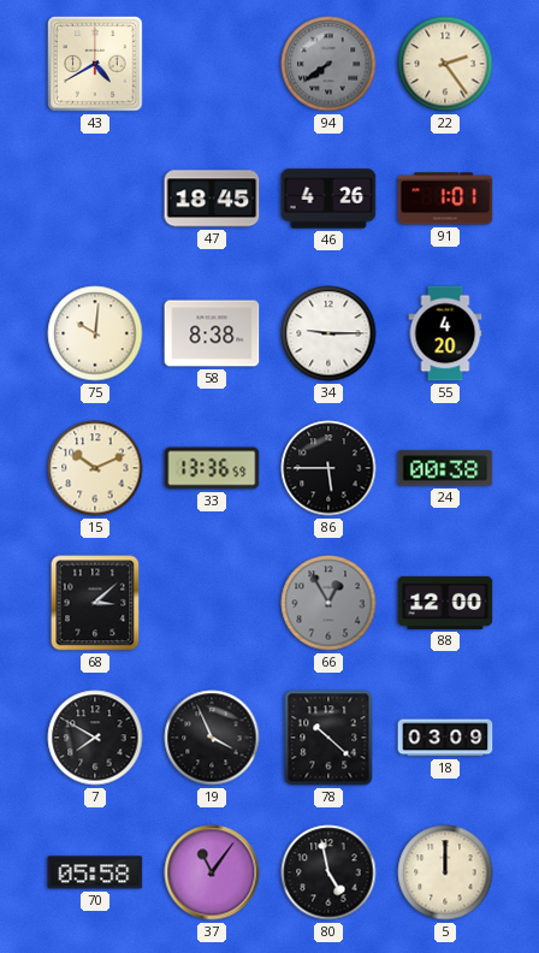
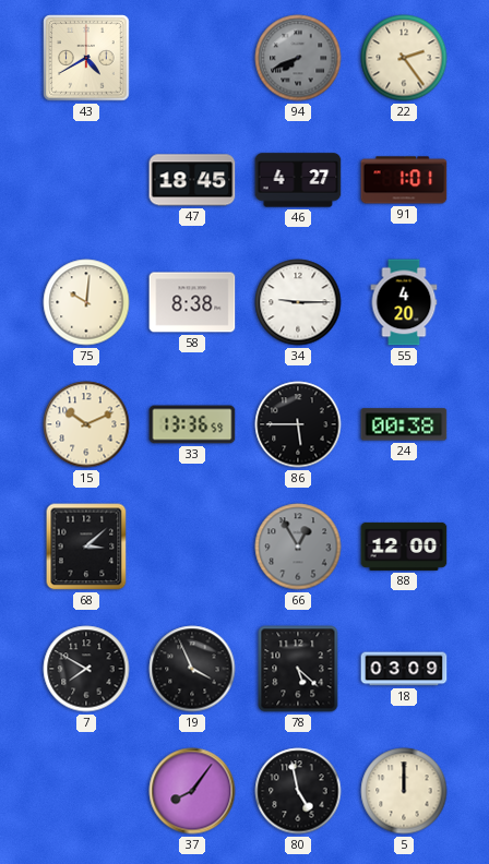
94: 7:39 -> 7:41 (298, 58)
46: 4:26 -> 4:27 (298, 180)
78: 10:22 -> 5:22 (298, 669)
70: 05:58 -> none (95, 872)
37: 11:06 -> 8:06 (192, 791)
